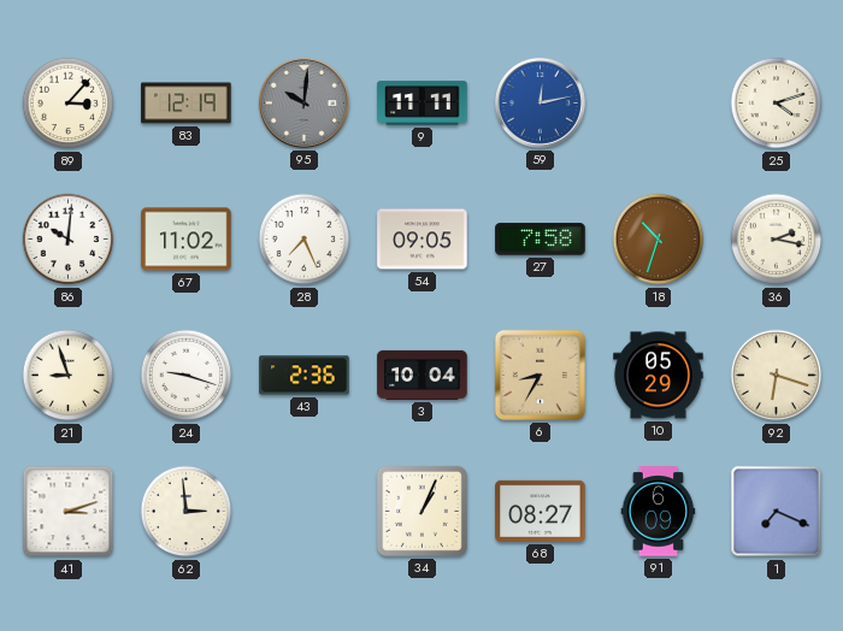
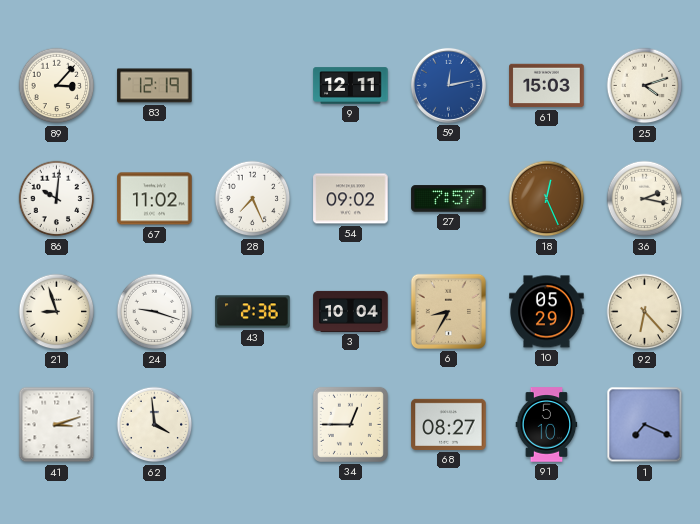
95: 10:01 -> none (303, 102)
9: 11:11 -> 12:11 (351, 86)
61: none -> 15:03 (547, 86)
54: 09:05 -> 09:02 (351, 199)
27: 7:58 -> 7:57 (449, 199)
18: 10:33 -> 12:26 (547, 199)
92: 6:18 -> 6:23 (645, 312)
62: 2:59 -> 3:59 (155, 425)
34: 1:04 -> 12:45 (350, 424)
91: 6:09 -> 5:10 (547, 425)
